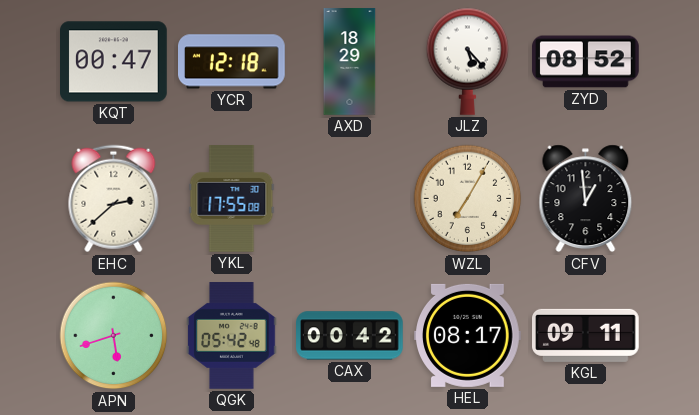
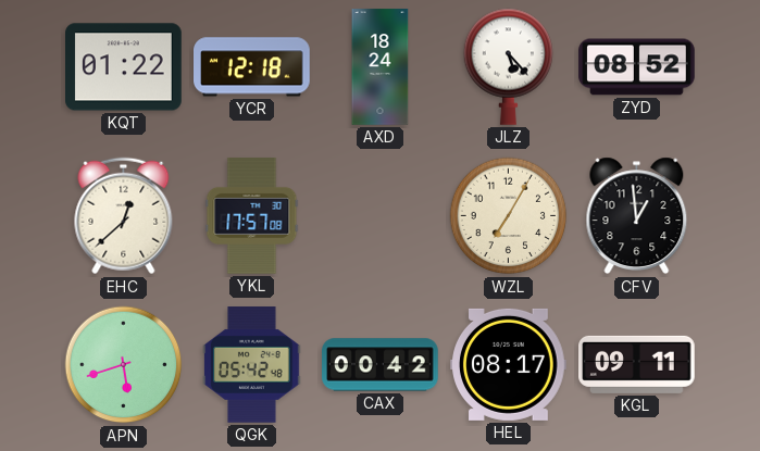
KQT: 00:47 -> 01:22 (124, 67)
AXD: 18:29 -> 18:24 (381, 67)
EHC: 2:38 -> 12:38 (124, 216)
YKL: 17:55 -> 17:57 (252, 216)
